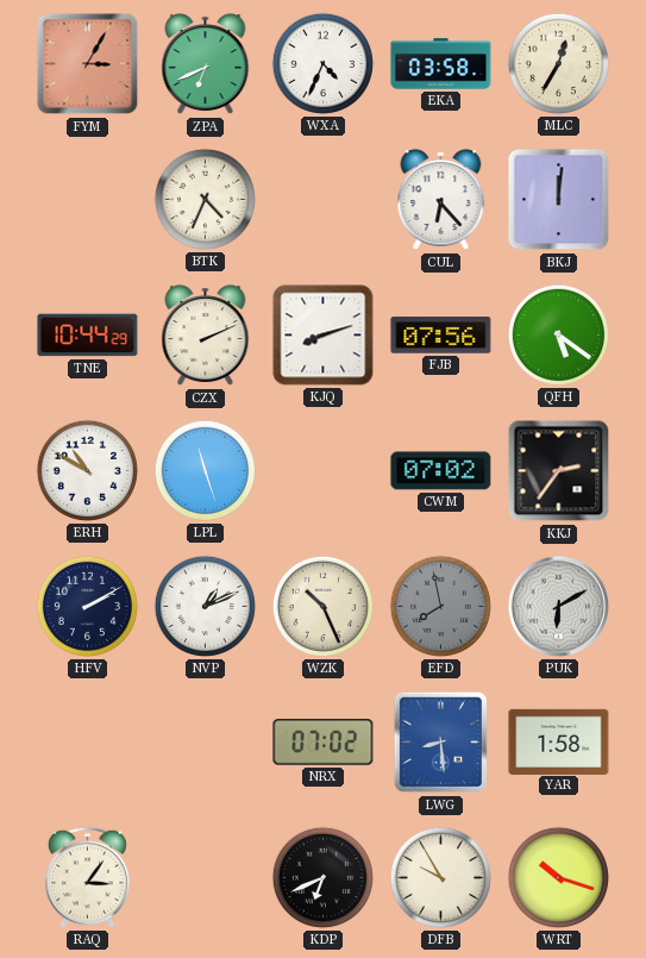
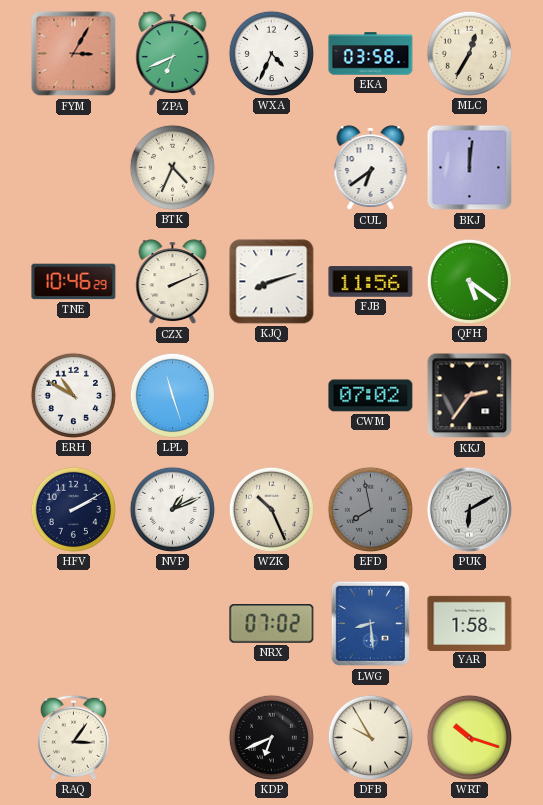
CUL: 6:23 -> 6:39 (371, 168)
TNE: 10:44 -> 10:46 (74, 282)
FJB: 07:56 -> 11:56 (371, 282)
